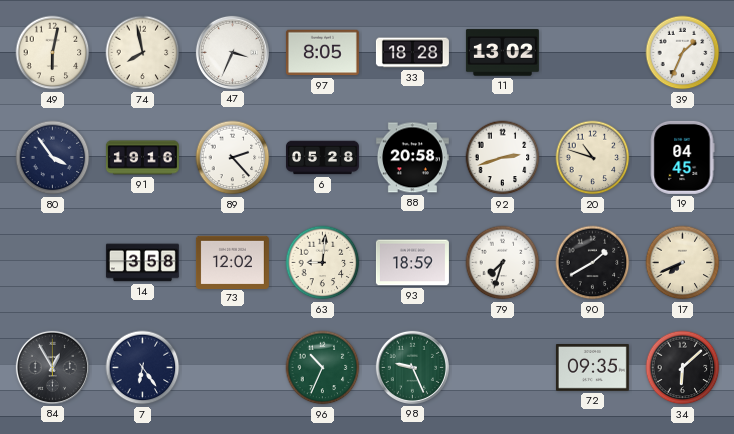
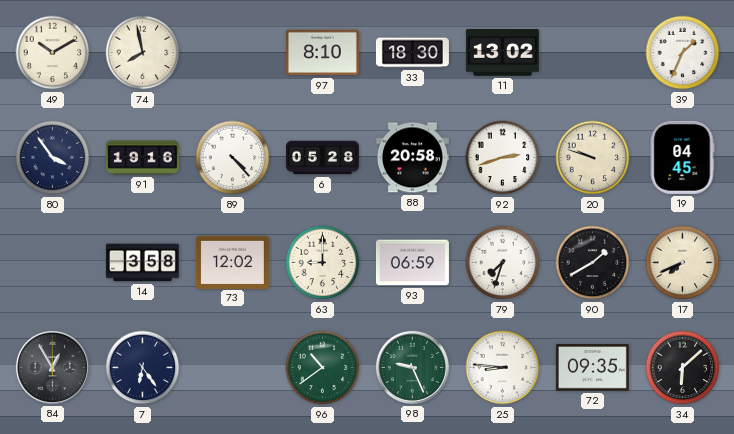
49: 6:02 -> 10:10 (53, 53)
47: 3:34 -> none (232, 52)
97: 8:05 -> 8:10 (322, 53)
33: 18:28 -> 18:30 (412, 53)
89: 2:23 -> 4:23 (233, 158)
20: 10:48 -> 9:48 (593, 158)
63: 9:01 -> 9:00 (323, 263)
93: 18:59 -> 06:59 (412, 263)
96: 10:34 -> 10:39 (323, 368)
25: none -> 8:46 (503, 368)
